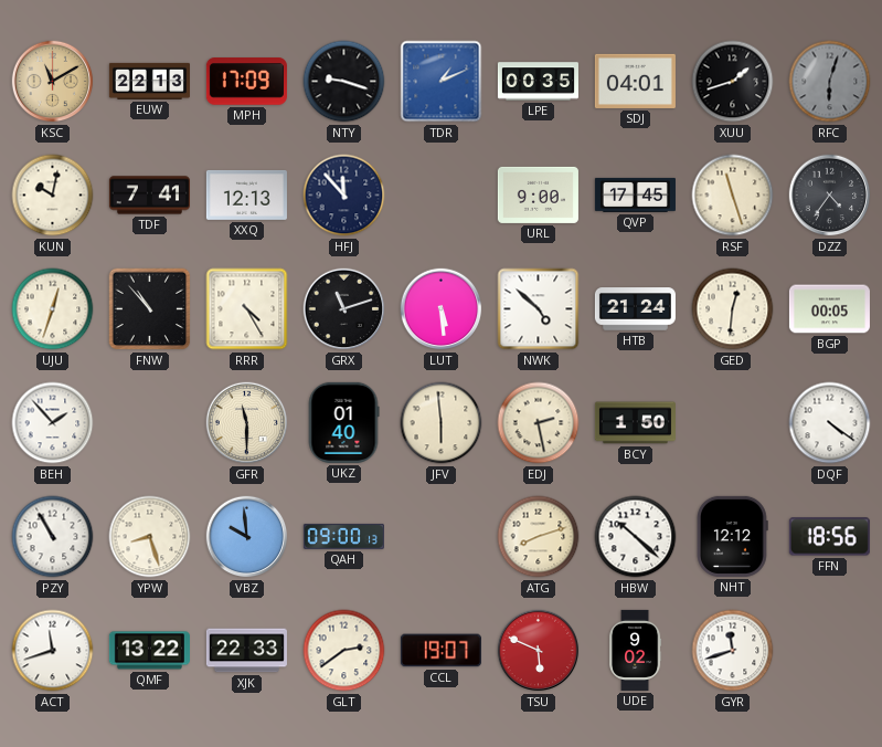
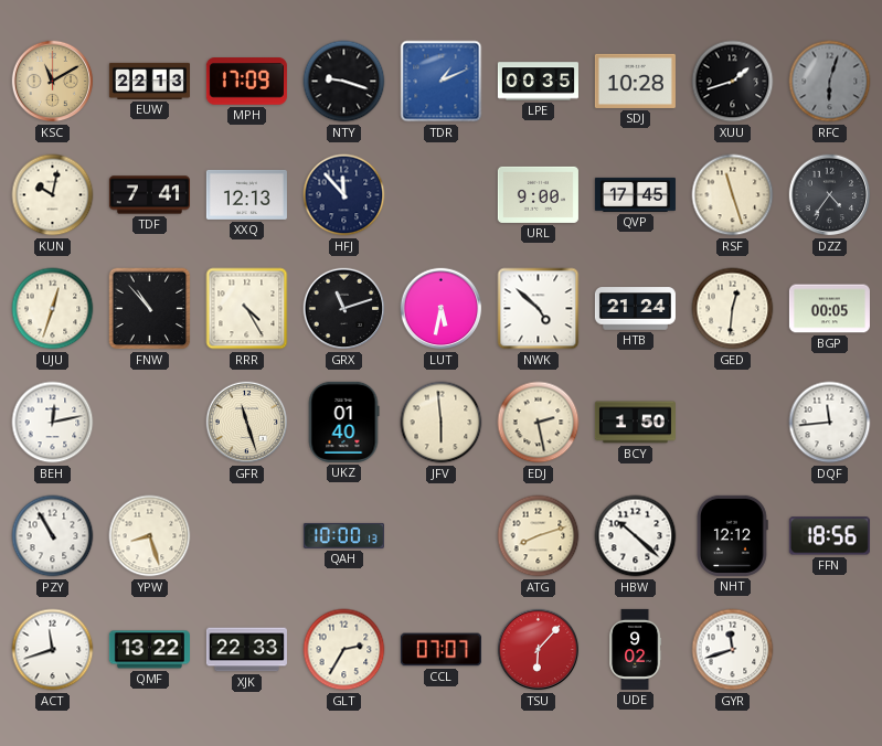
SDJ: 04:01 -> 10:28 (635, 81)
LUT: 5:29 -> 5:32 (442, 309)
BEH: 1:53 -> 12:13 (53, 423)
GFR: 11:30 -> 11:27 (247, 423)
DQF: 4:21 -> 11:44 (830, 423)
VBZ: 9:59 -> none (247, 537)
QAH: 09:00 -> 10:00 (343, 535)
GLT: 2:39 -> 2:35 (344, 650)
CCL: 19:07 -> 07:07 (440, 650)
TSU: 5:49 -> 6:07 (539, 650)
